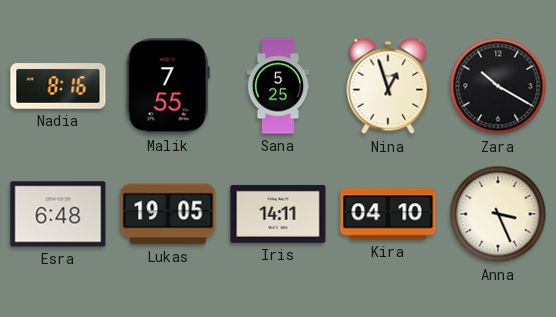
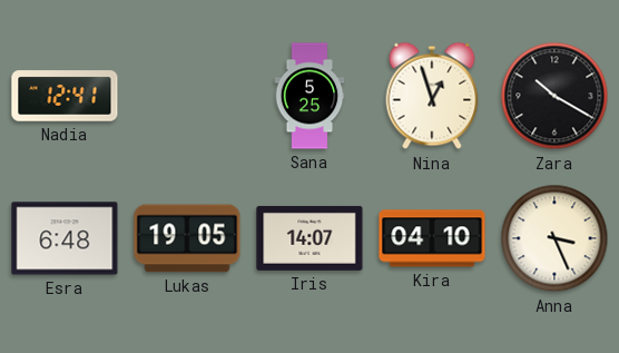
Nadia: 8:16 -> 12:41 (65, 96)
Malik: 7:55 -> none (168, 86)
Iris: 14:11 -> 14:07 (309, 238)
